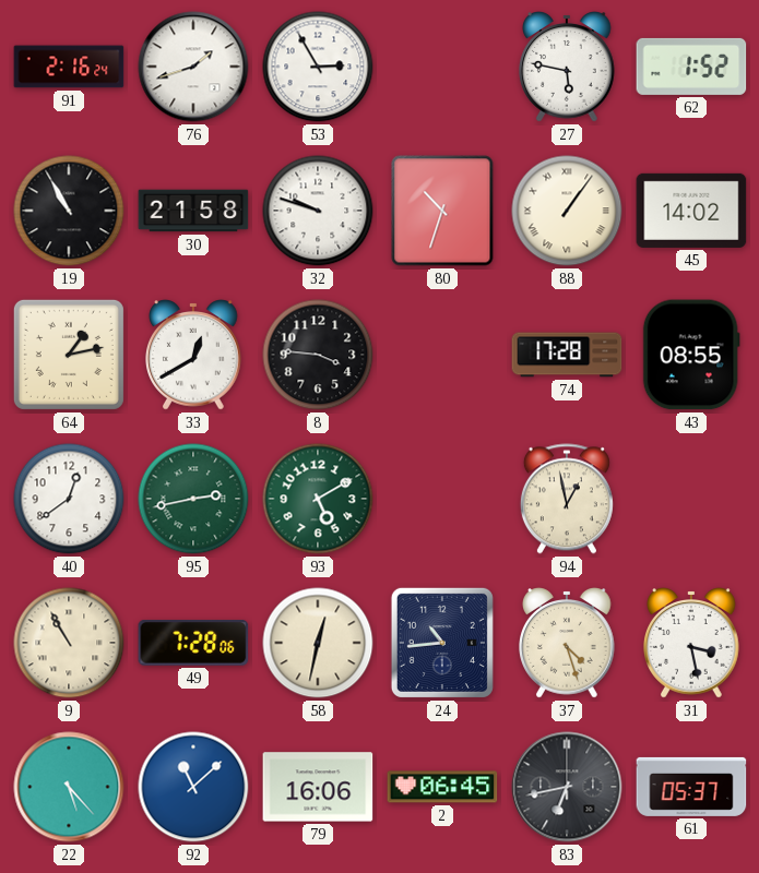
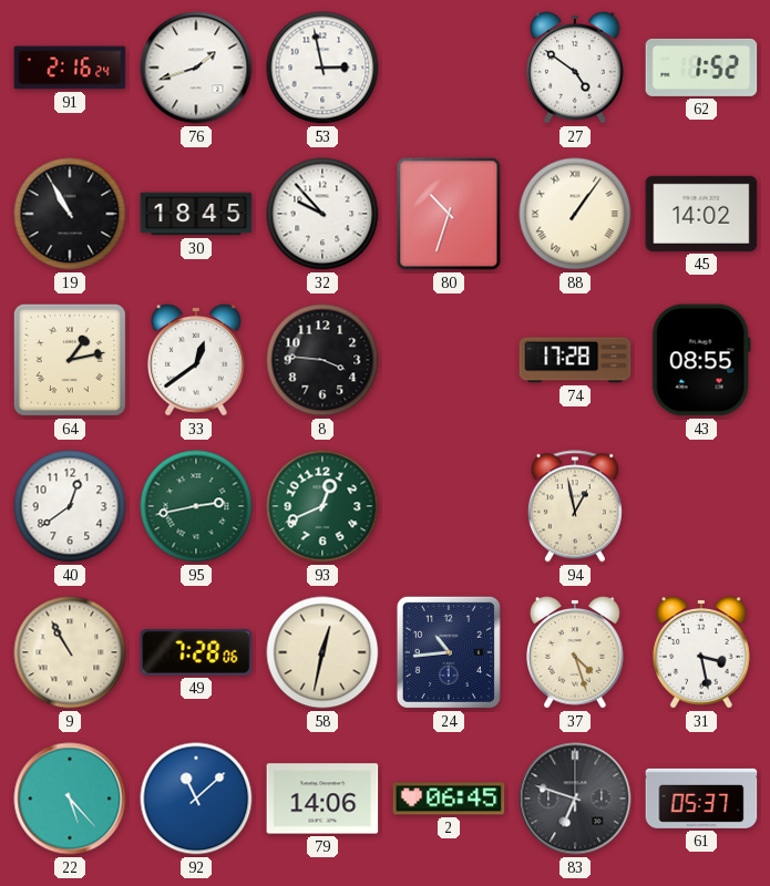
53: 2:55 -> 2:58 (322, 68)
27: 5:47 -> 4:51 (576, 68)
30: 21:58 -> 18:45 (196, 214)
32: 9:48 -> 9:53 (322, 214)
33: 12:40 -> 12:39 (197, 360)
93: 5:10 -> 12:41 (322, 506)
79: 16:06 -> 14:06 (322, 799)
83: 6:43 -> 6:48 (575, 799)
